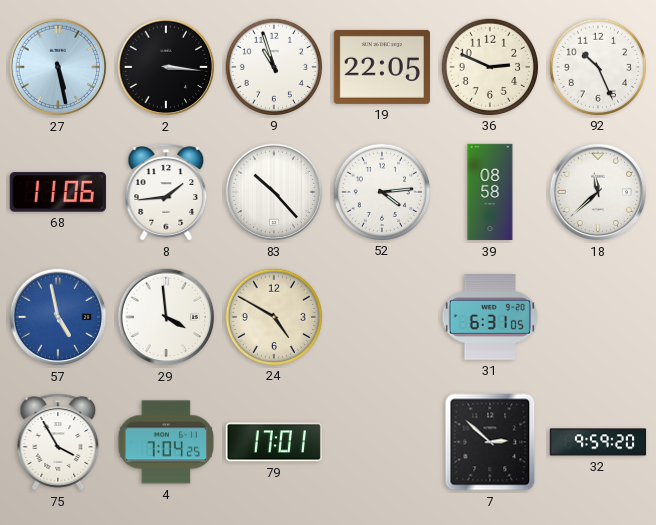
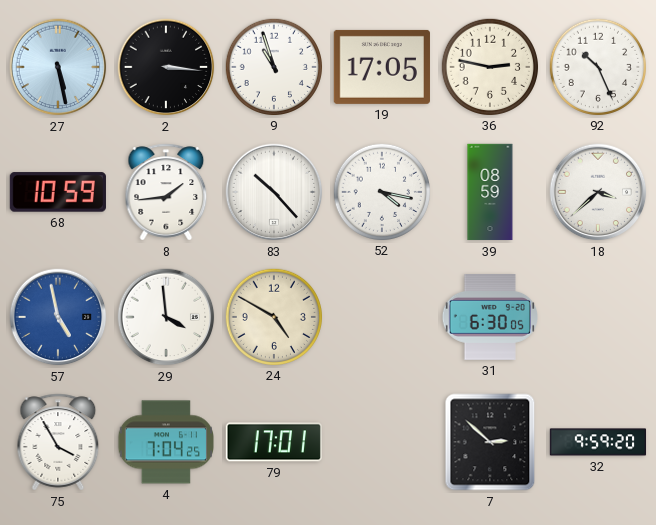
19: 22:05 -> 17:05 (382, 67)
36: 2:49 -> 2:47 (489, 66)
68: 11:06 -> 10:59 (58, 192)
52: 4:14 -> 4:17 (381, 191)
39: 08:58 -> 08:59 (490, 192)
18: 11:38 -> 3:38 (598, 192)
31: 6:31 -> 6:30 (489, 318)
